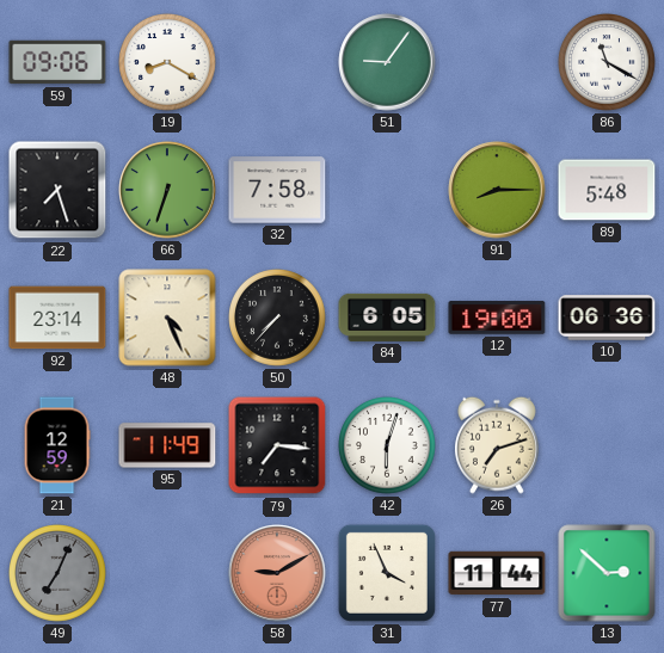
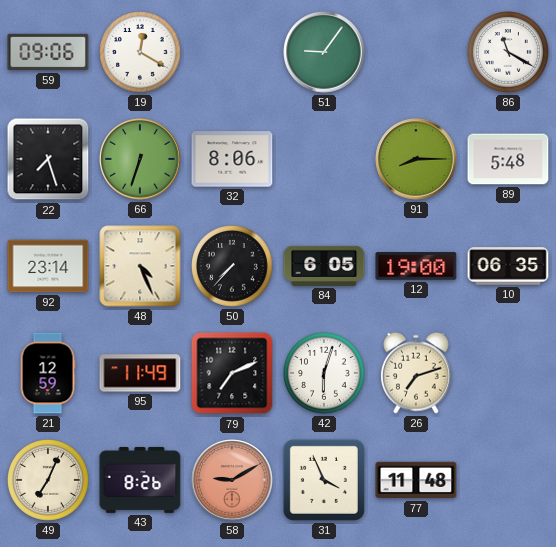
19: 8:20 -> 12:20 (141, 53)
32: 7:58 -> 8:06 (232, 159)
10: 06:36 -> 06:35 (508, 266)
79: 7:16 -> 7:11 (232, 373)
49 dial: grey -> cream (49, 481)
43: none -> 8:26 (140, 480)
77: 11:44 -> 11:48 (416, 480)
13: 2:52 -> none (607, 573)
